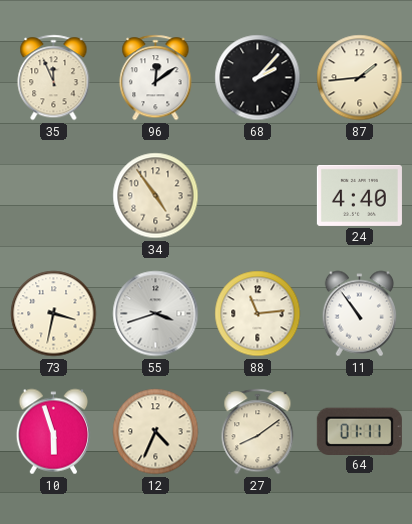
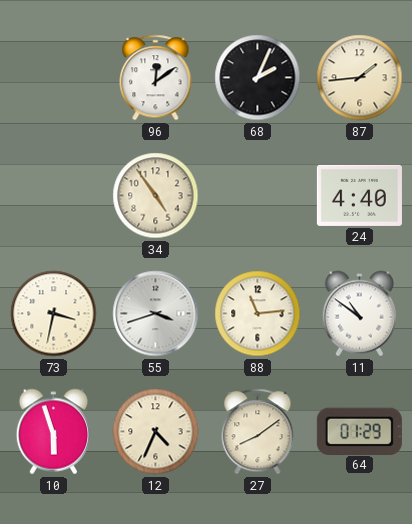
35: 11:56 -> none (54, 78)
68: 2:07 -> 2:04 (258, 78)
11: 10:54 -> 10:51 (360, 314)
64: 01:11 -> 01:29 (359, 431)
